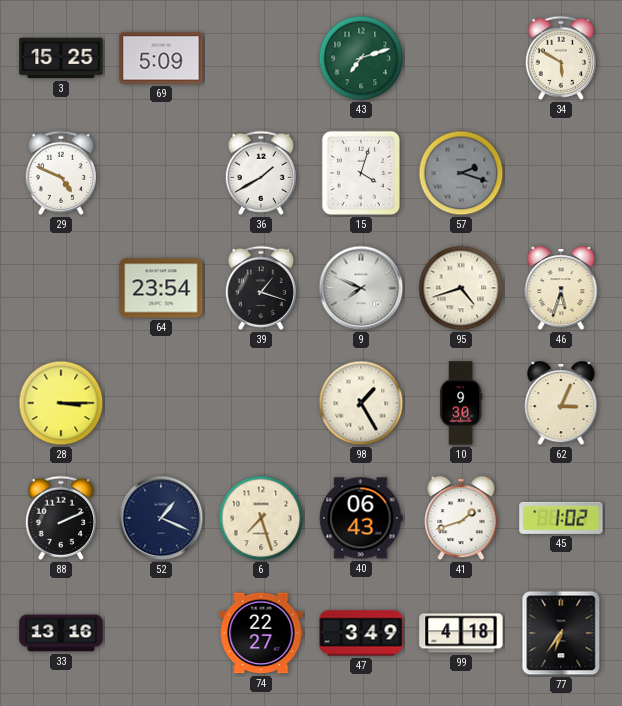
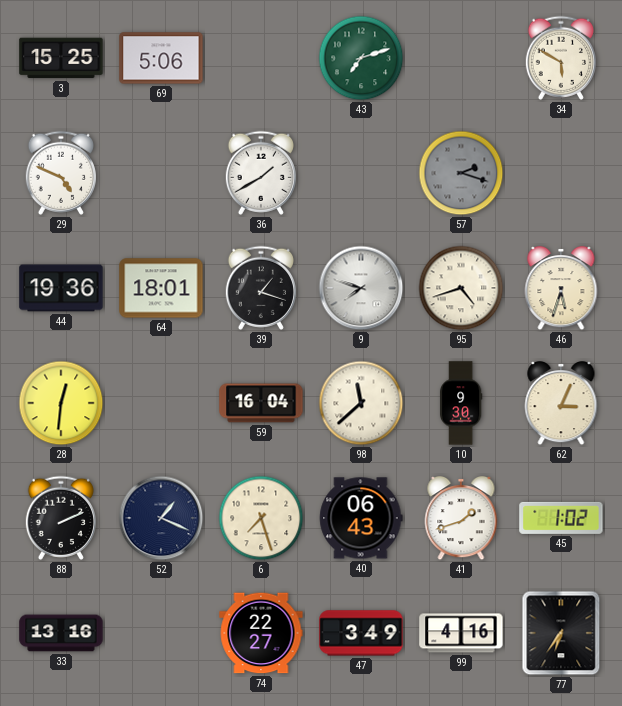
69: 5:09 -> 5:06 (161, 58)
15: 4:03 -> none (361, 173)
44: none -> 19:36 (61, 288)
64: 23:54 -> 18:01 (161, 288)
9: 7:49 -> 7:48 (361, 288)
28: 3:15 -> 12:31 (61, 403)
59: none -> 16:04 (261, 403)
98: 1:25 -> 11:38 (361, 403)
99: 4:18 -> 4:16 (461, 633)
